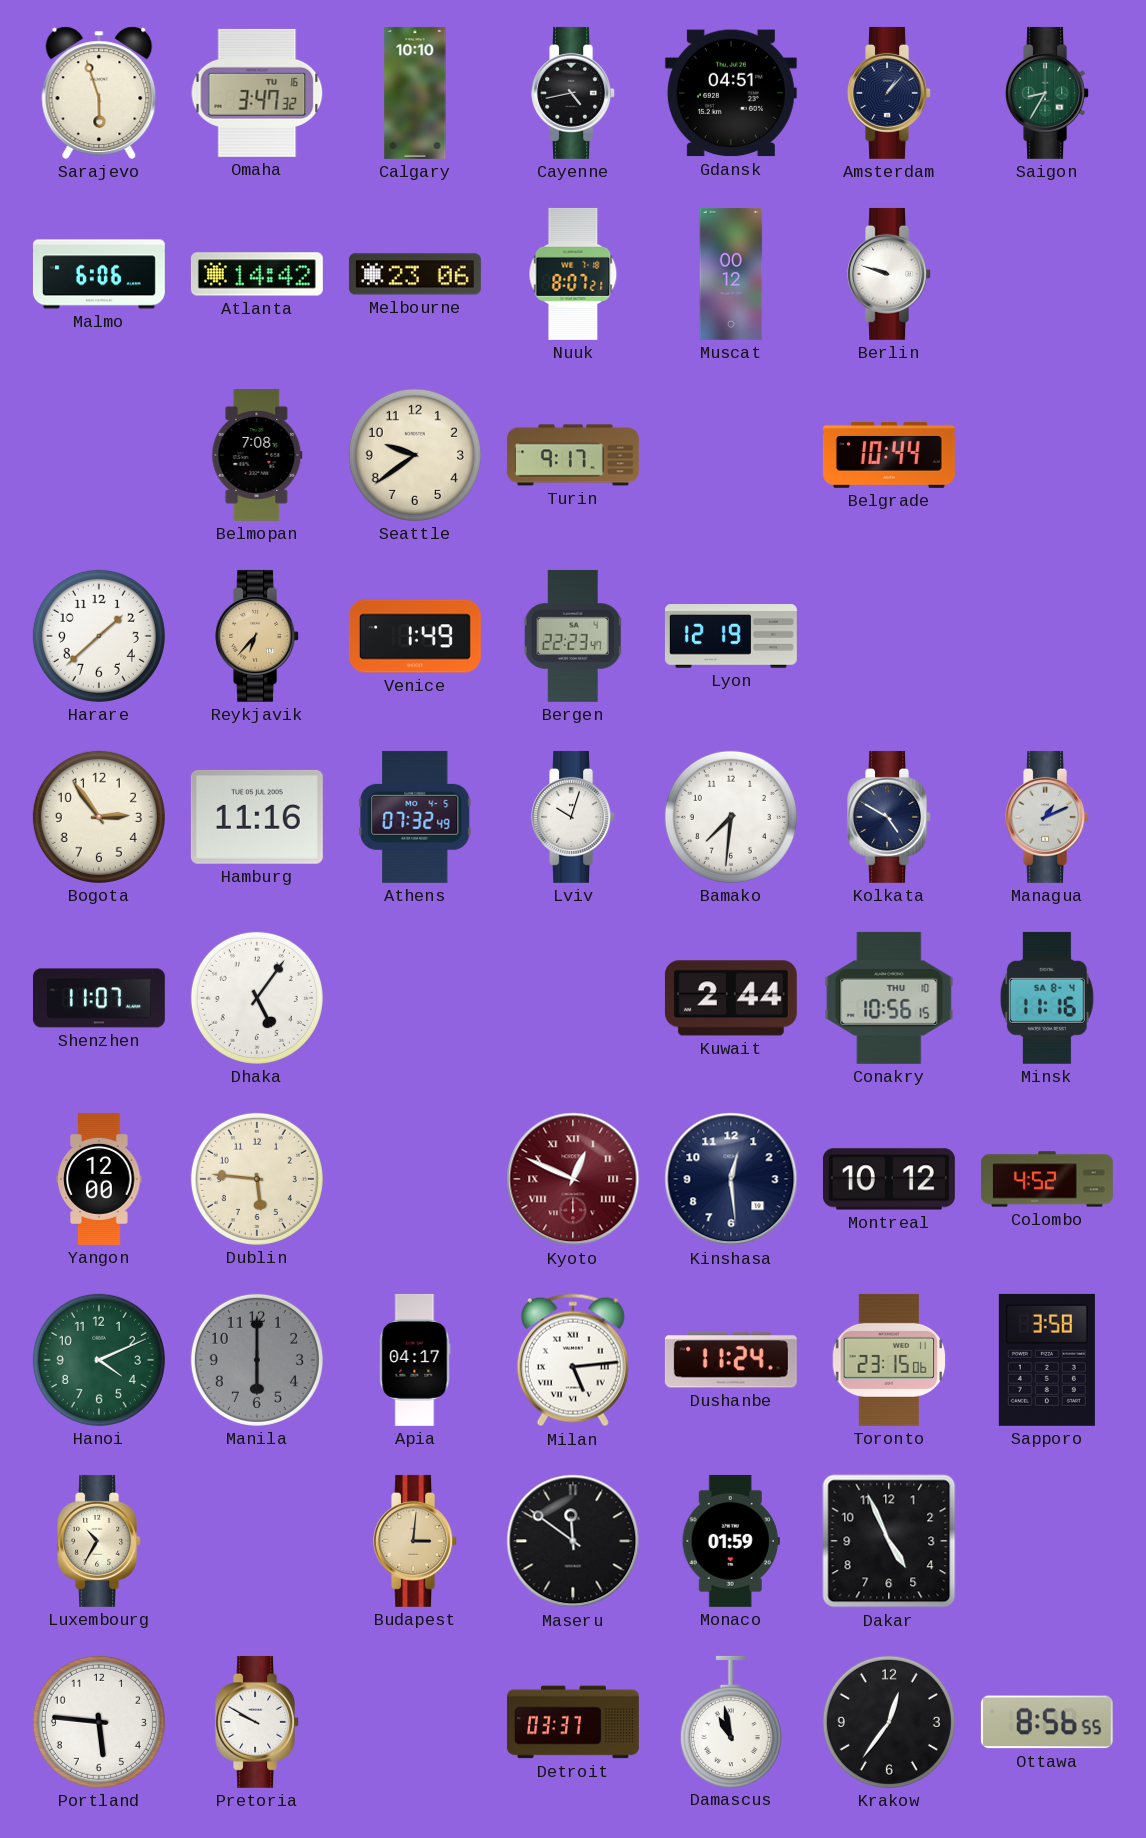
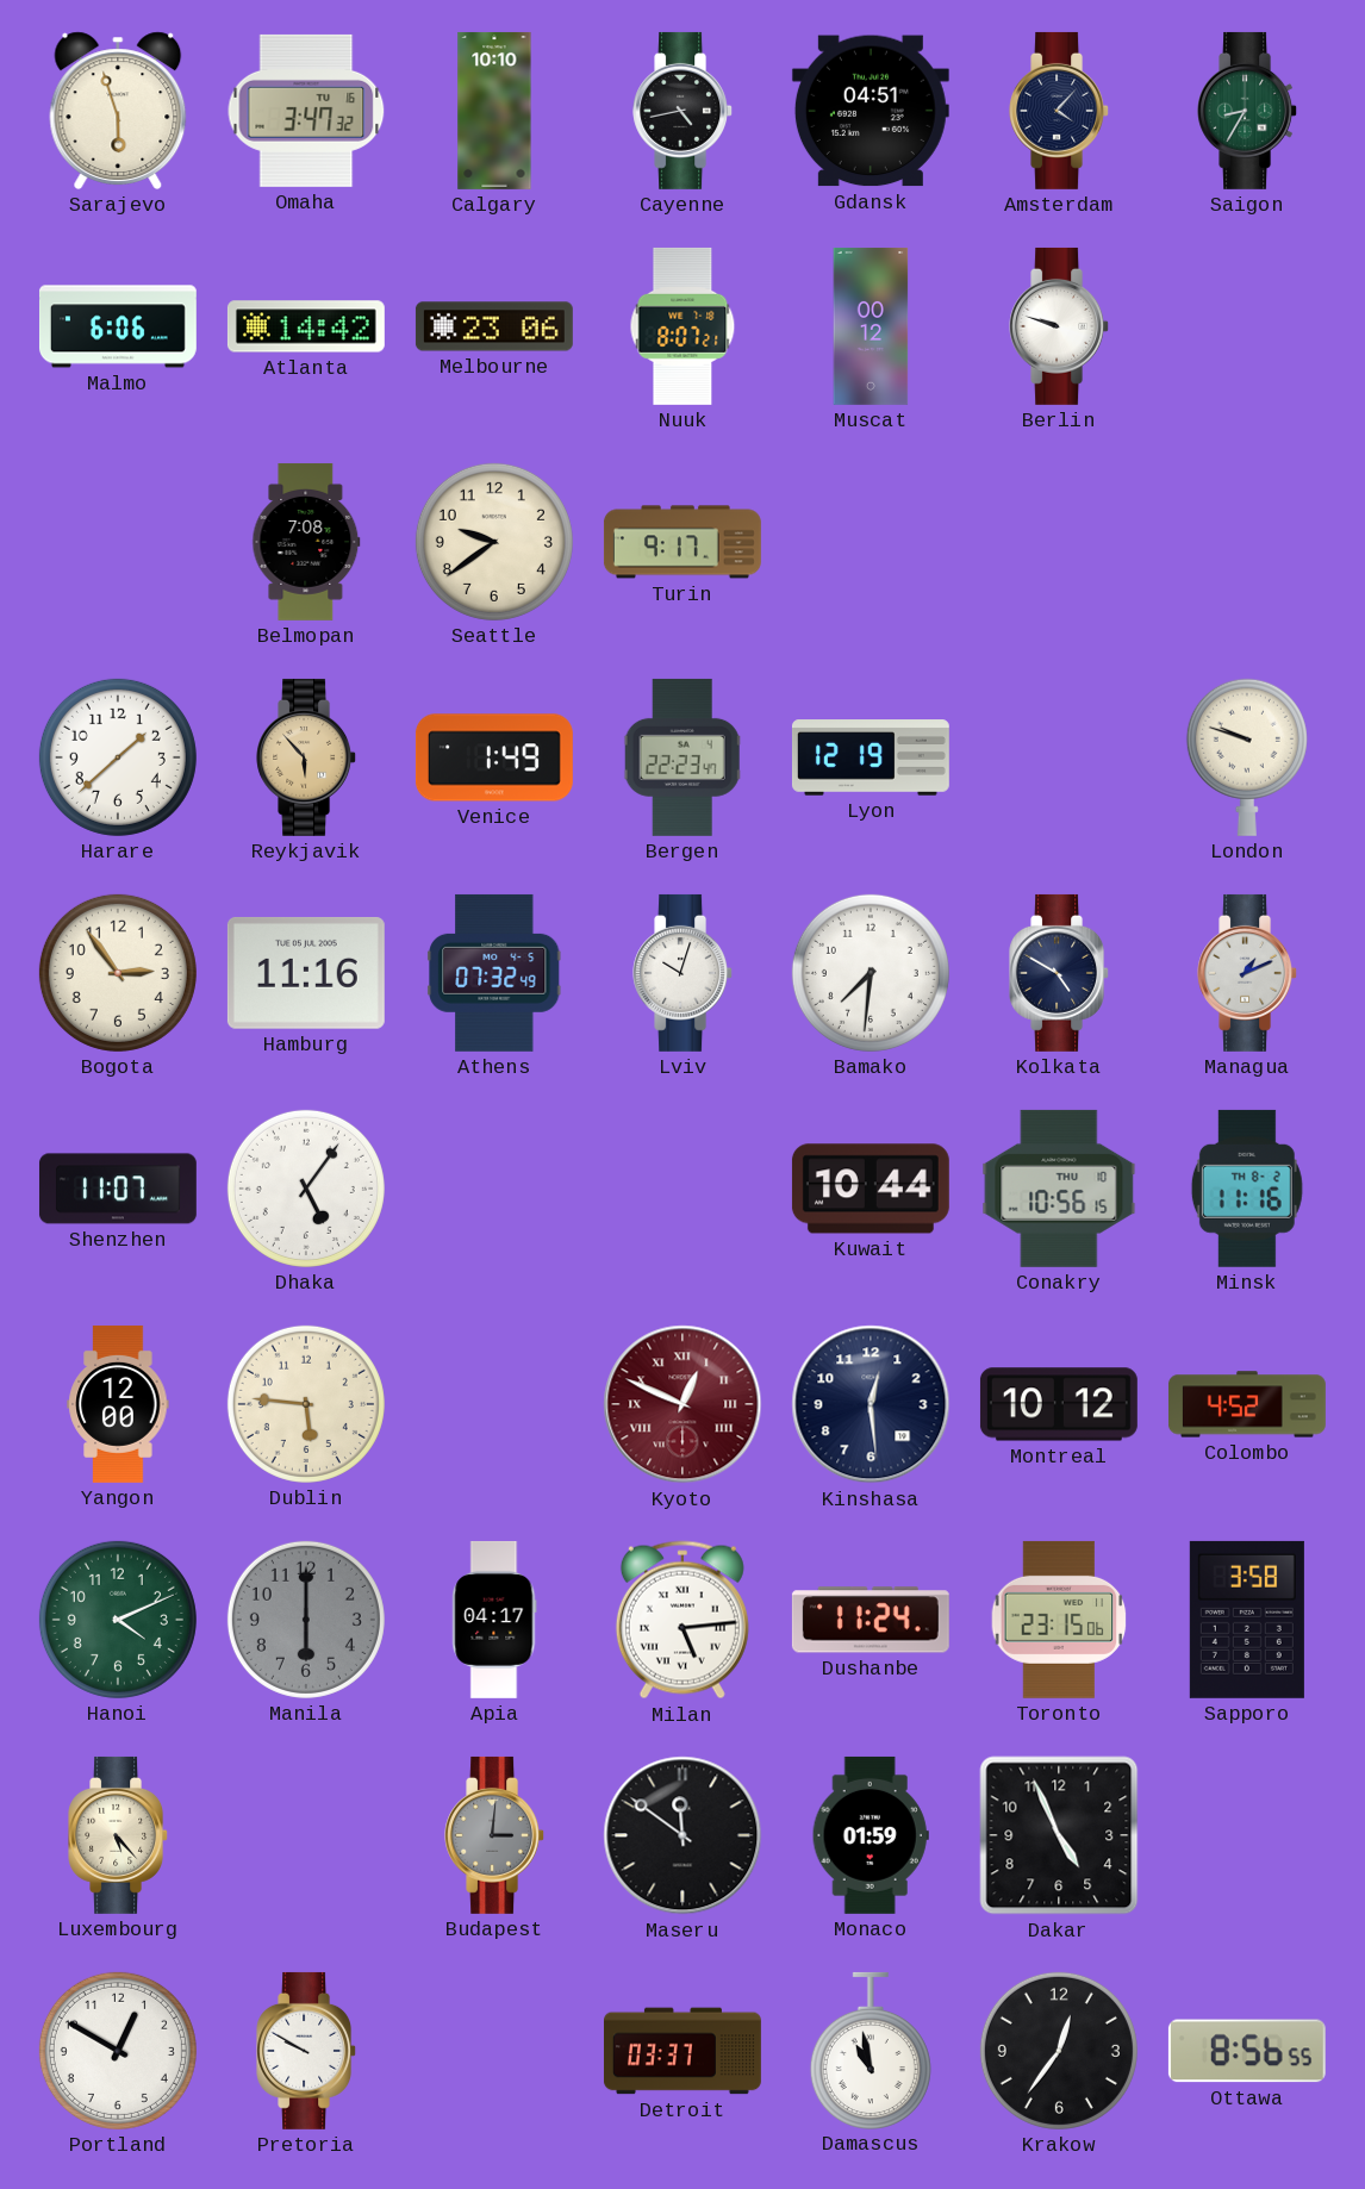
Amsterdam: 1:07 -> 4:07 (1060, 111)
Belgrade: 10:44 -> none (889, 455)
Reykjavik: 6:37 -> 5:53 (307, 757)
London: none -> 9:48 (1247, 757)
Kuwait: 2:44 -> 10:44 (871, 1189)
Minsk date: SA 8-4 -> TH 8-2 (1247, 1189)
Luxembourg: 10:35 -> 5:23 (119, 1835)
Budapest dial: champagne -> grey (495, 1835)
Portland: 5:46 -> 12:50 (118, 2051)
